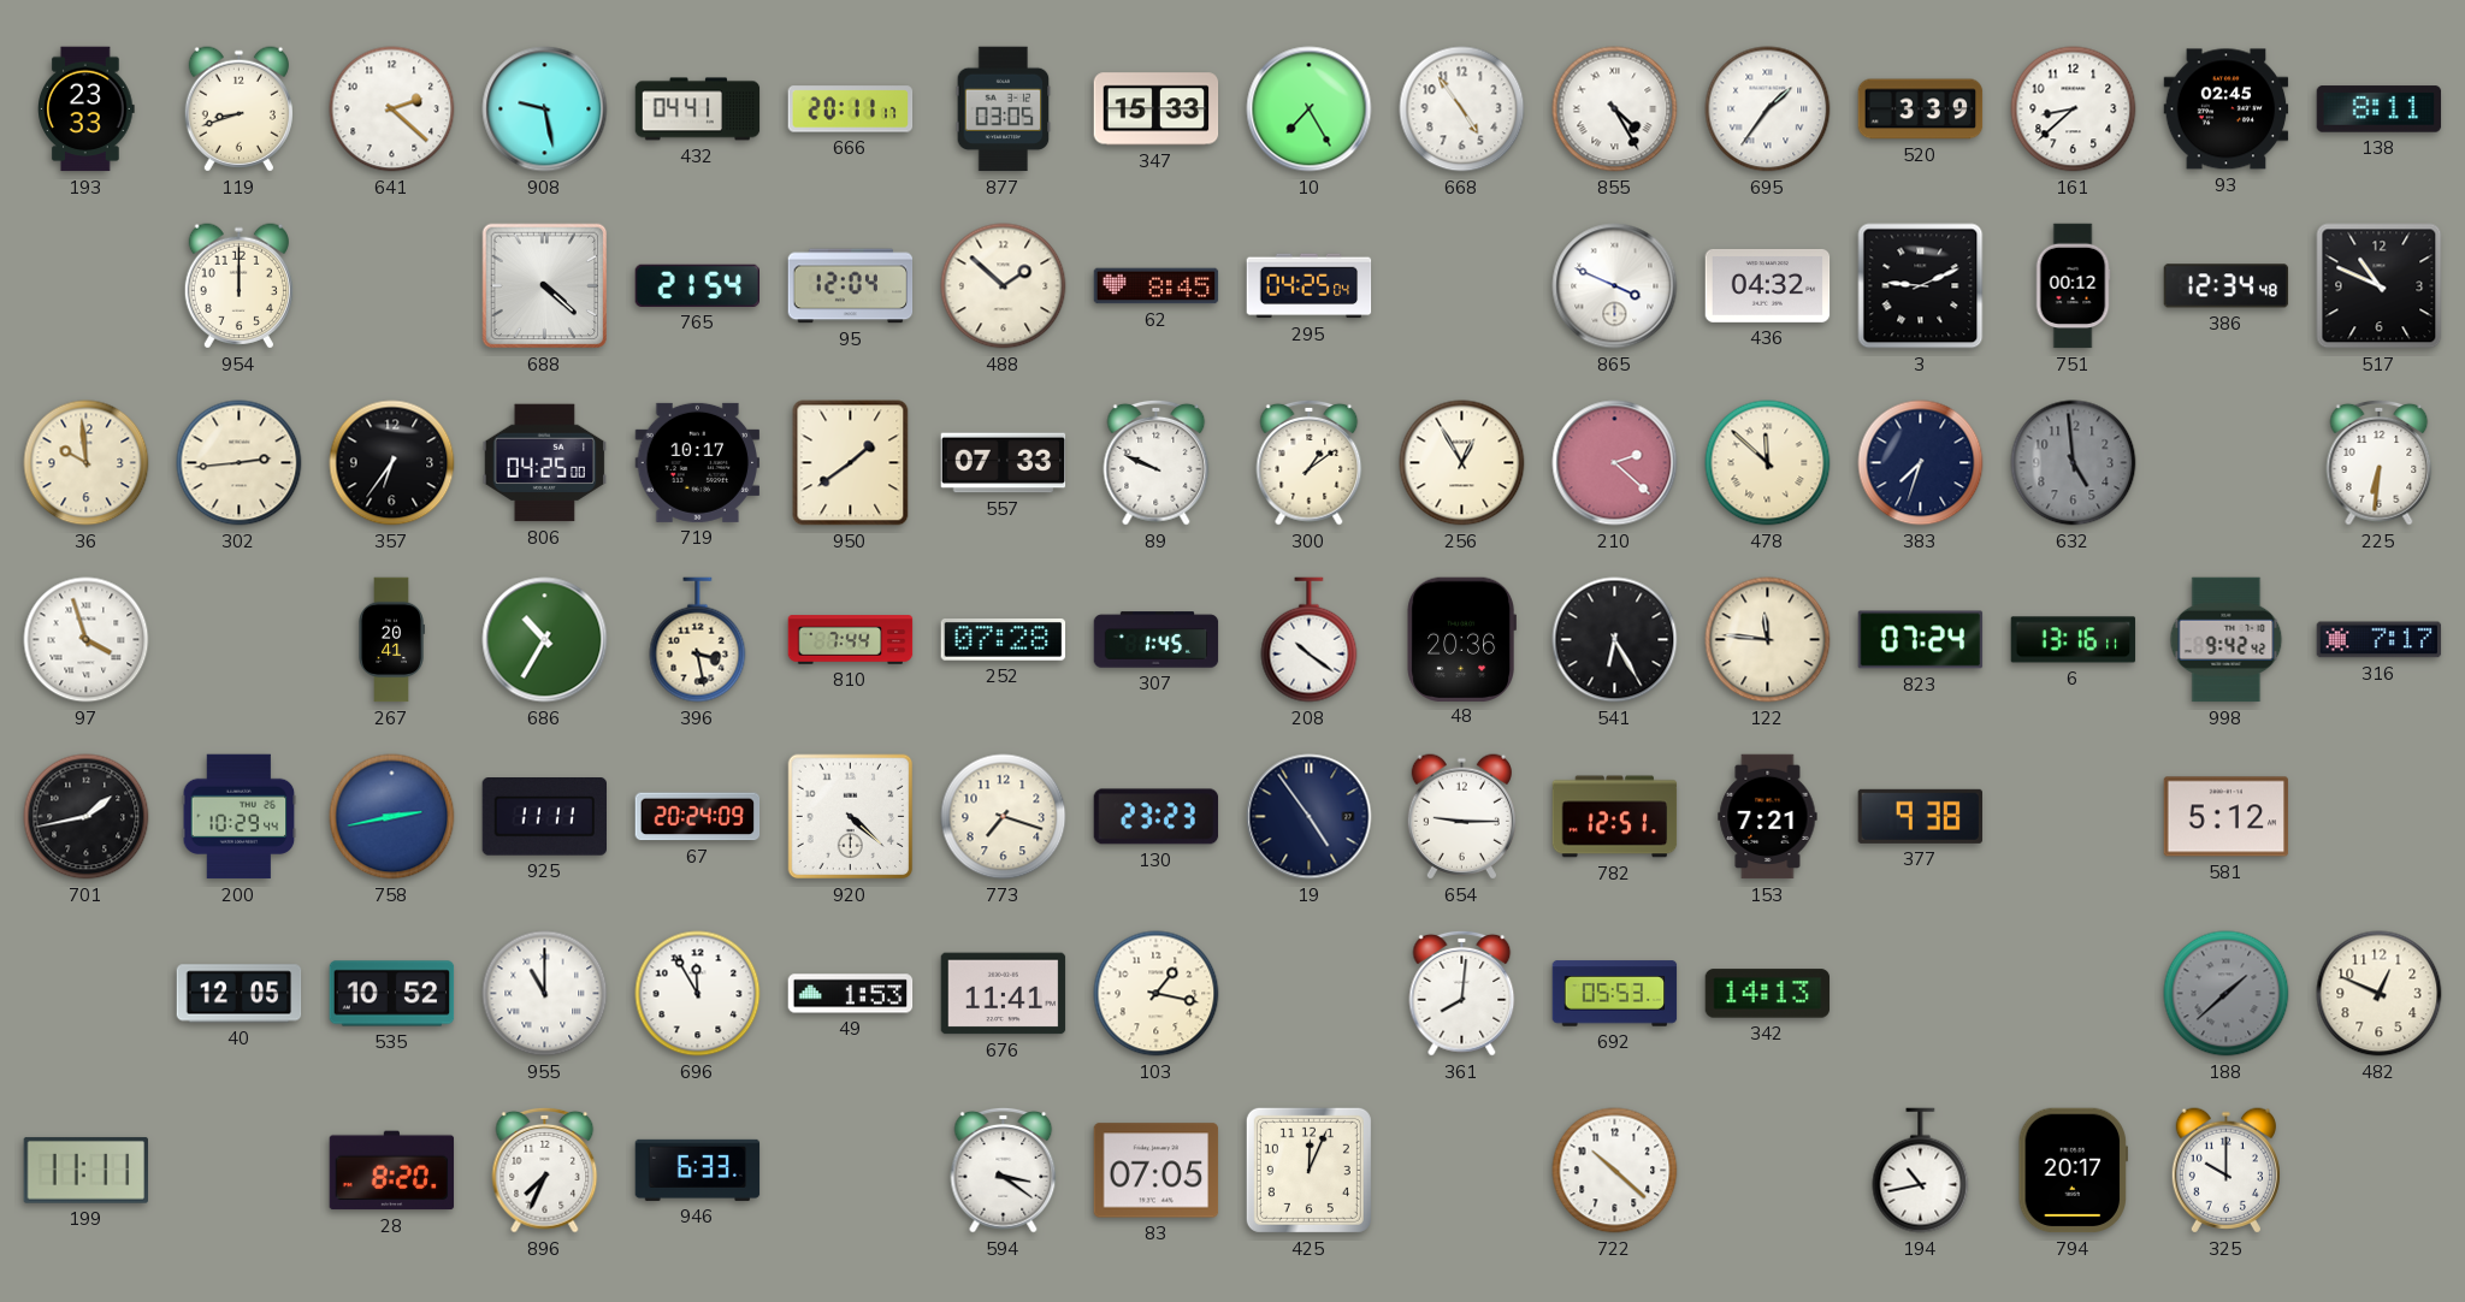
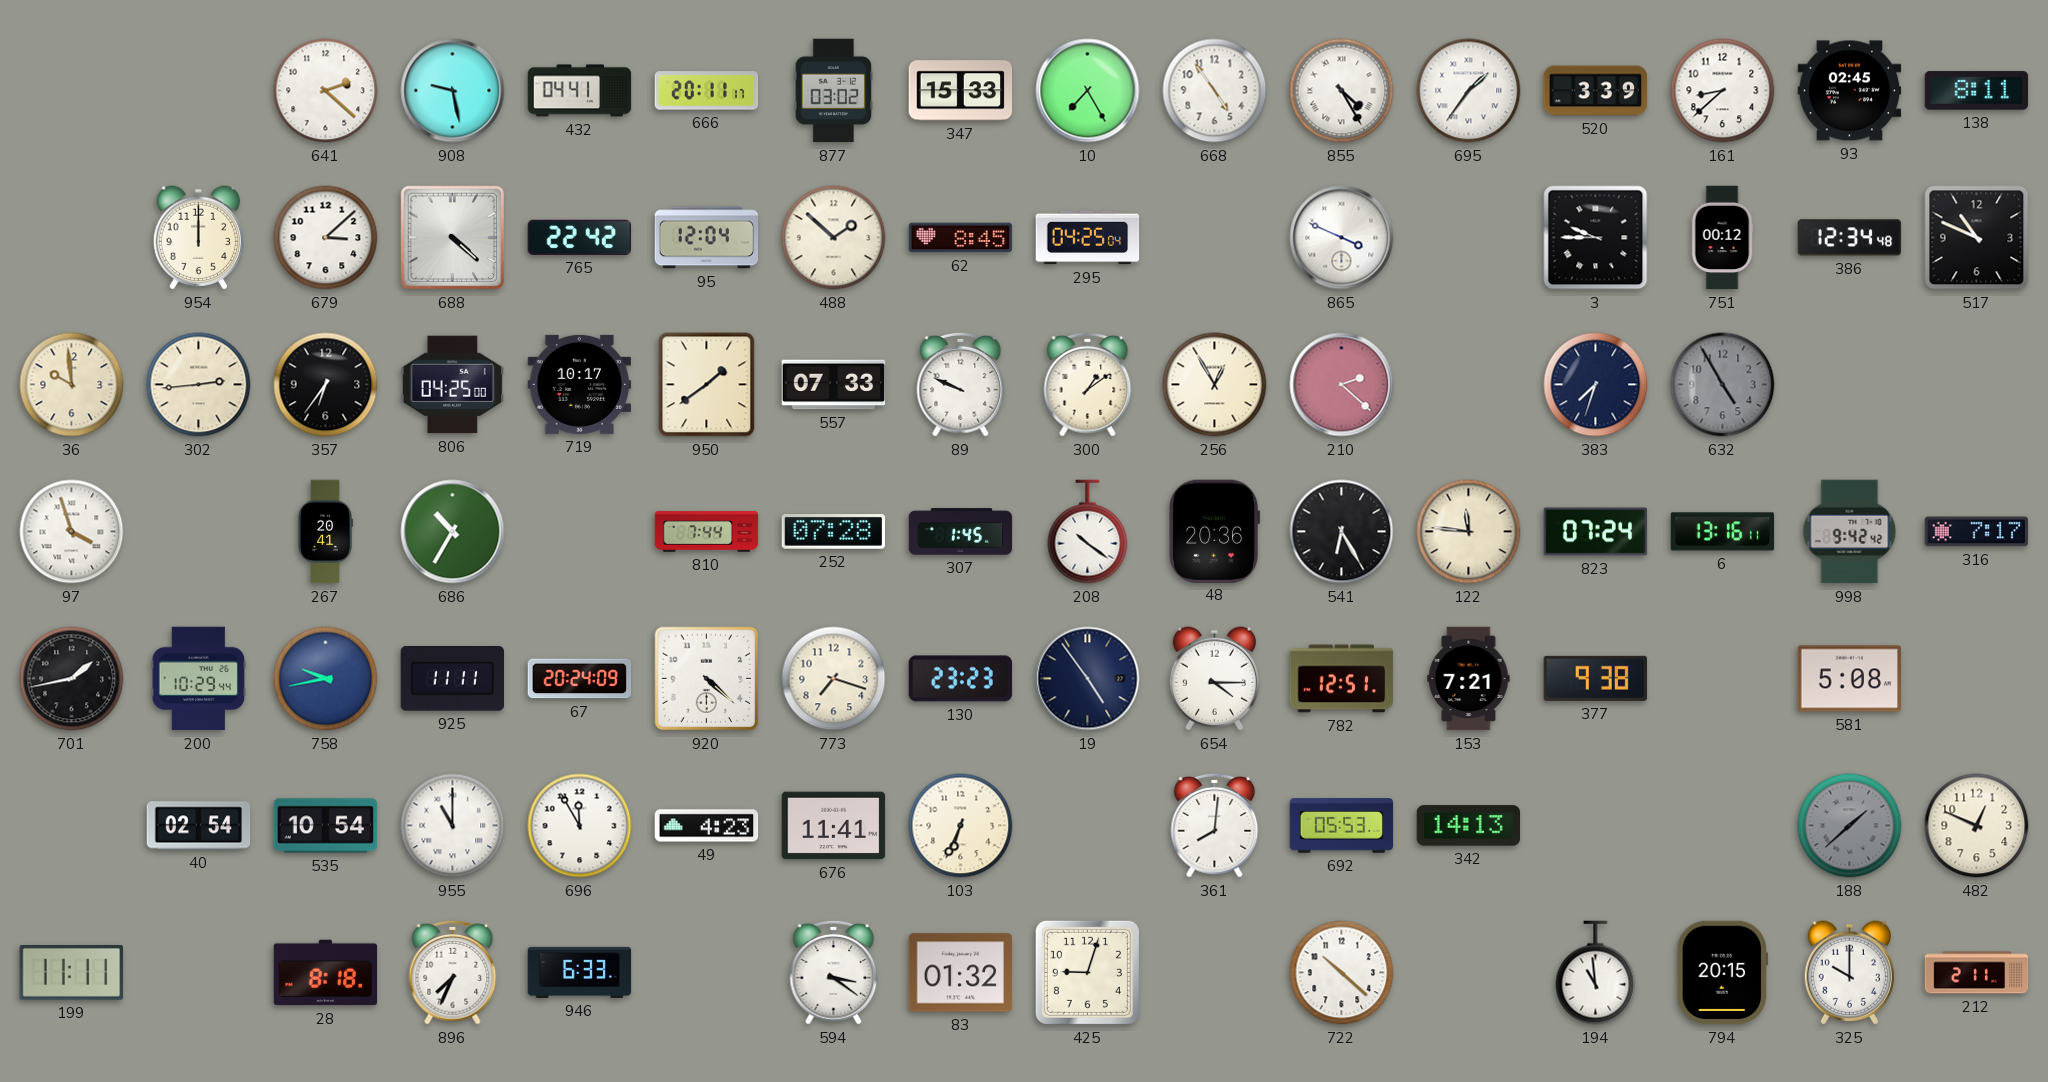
193: 23:33 -> none (87, 110)
119: 8:42 -> none (238, 110)
877: 03:05 -> 03:02 (834, 91)
679: none -> 3:08 (326, 238)
765: 21:54 -> 22:42 (579, 237)
436: 04:32 -> none (1768, 286)
3: 9:11 -> 9:45 (1596, 238)
478: 11:52 -> none (1768, 463)
632: 4:59 -> 4:55 (1723, 385)
225: 6:31 -> none (2380, 462)
396: 3:28 -> none (698, 640)
758: 2:43 -> 9:43 (326, 679)
654: 9:15 -> 4:15 (1214, 679)
581: 5:12 -> 5:08 (1850, 679)
40: 12:05 -> 02:54 (199, 826)
535: 10:52 -> 10:54 (326, 826)
49: 1:53 -> 4:23 (707, 826)
103: 1:17 -> 6:34 (961, 826)
28: 8:20 -> 8:18 (326, 973)
83: 07:05 -> 01:32 (961, 973)
425: 12:04 -> 9:03 (1087, 972)
194: 10:43 -> 10:59 (1596, 973)
794: 20:17 -> 20:15 (1722, 973)
212: none -> 2:11 (1977, 973)
